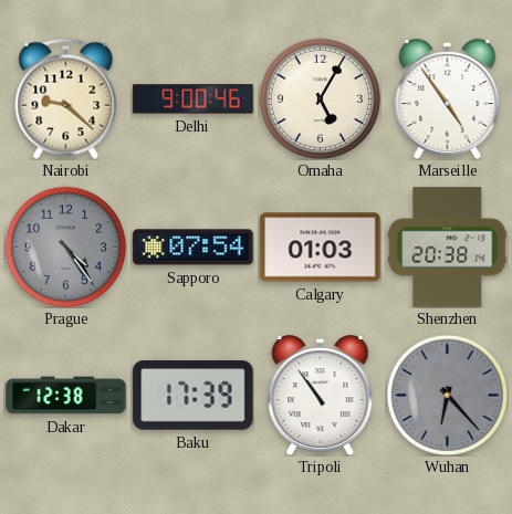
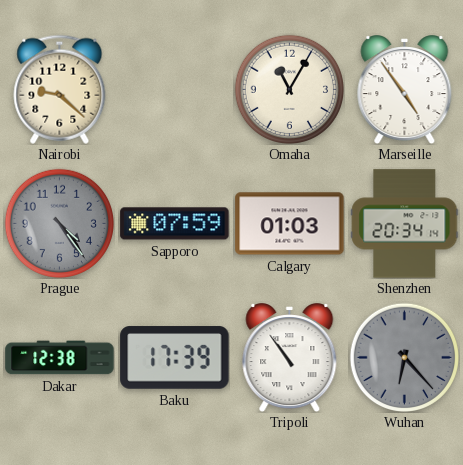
Delhi: 9:00 -> none (194, 99)
Omaha: 5:05 -> 11:05 (289, 89)
Sapporo: 07:54 -> 07:59 (175, 224)
Shenzhen: 20:38 -> 20:34 (405, 224)
